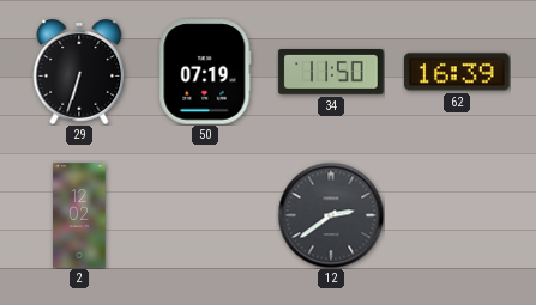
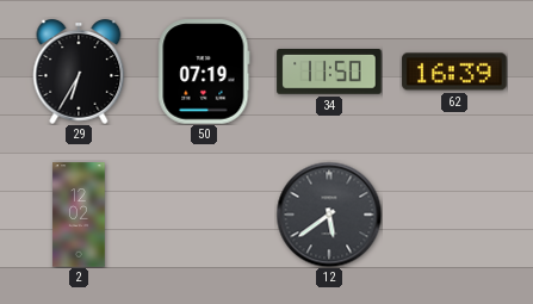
29: 6:33 -> 6:35 (79, 73)
12: 2:39 -> 5:39 (329, 215)
